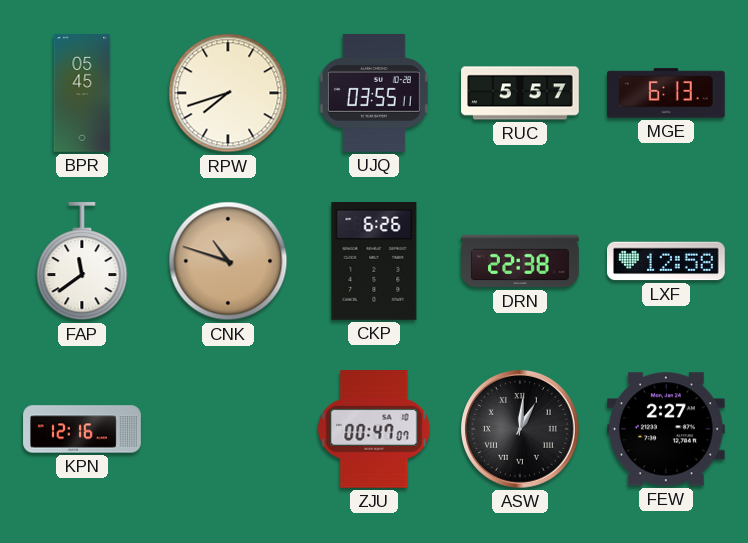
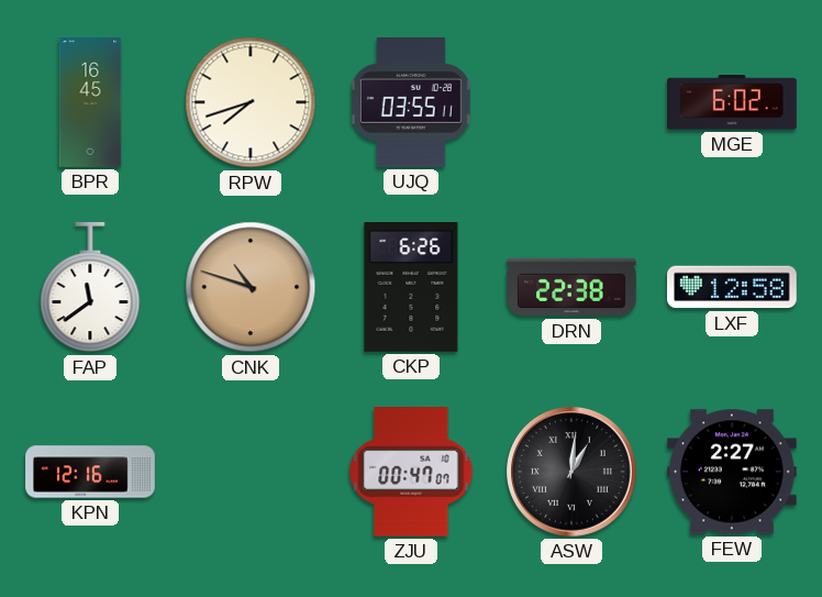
BPR: 05:45 -> 16:45 (90, 102)
RUC: 5:57 -> none (520, 93)
MGE: 6:13 -> 6:02 (733, 102)
